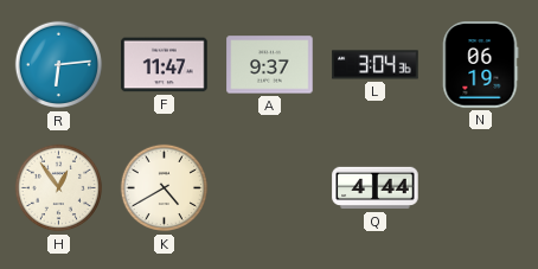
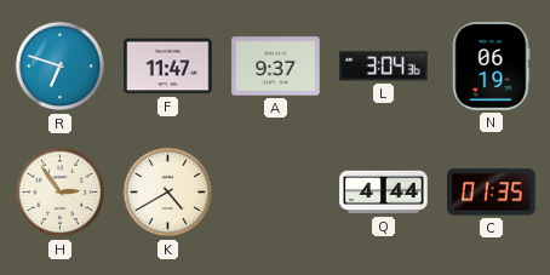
R: 6:14 -> 6:48 (61, 67)
H: 12:54 -> 2:54 (61, 193)
C: none -> 01:35 (492, 193)
